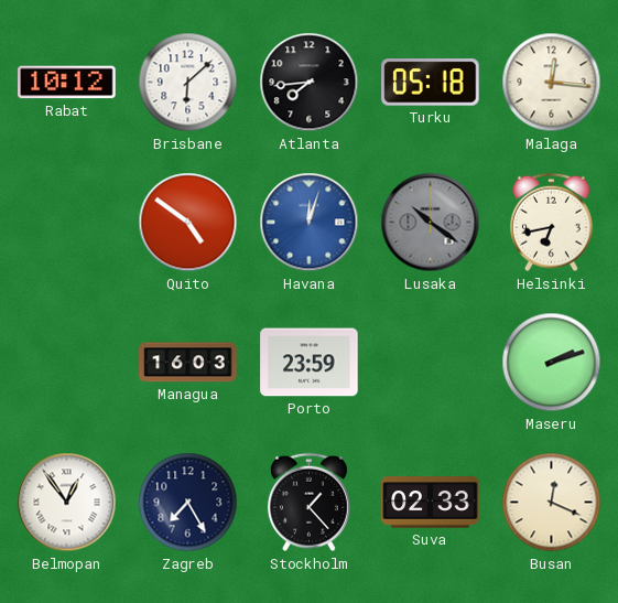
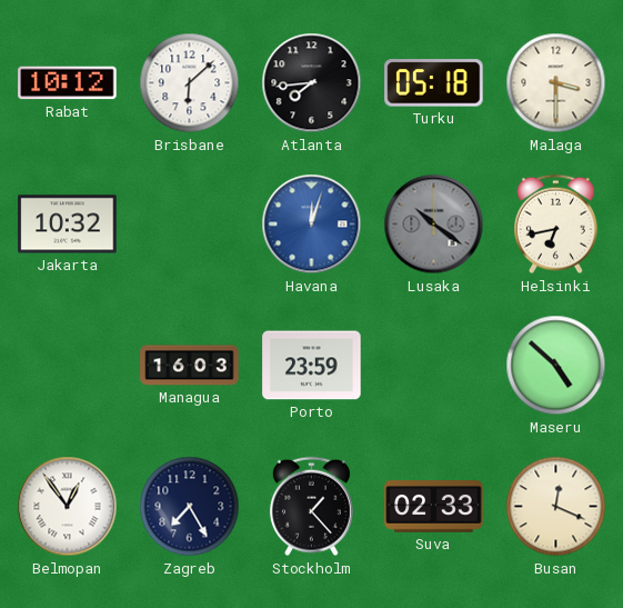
Malaga: 12:16 -> 3:30 (556, 83)
Jakarta: none -> 10:32 (68, 225)
Quito: 4:51 -> none (188, 223)
Maseru: 2:12 -> 4:52 (556, 366)
